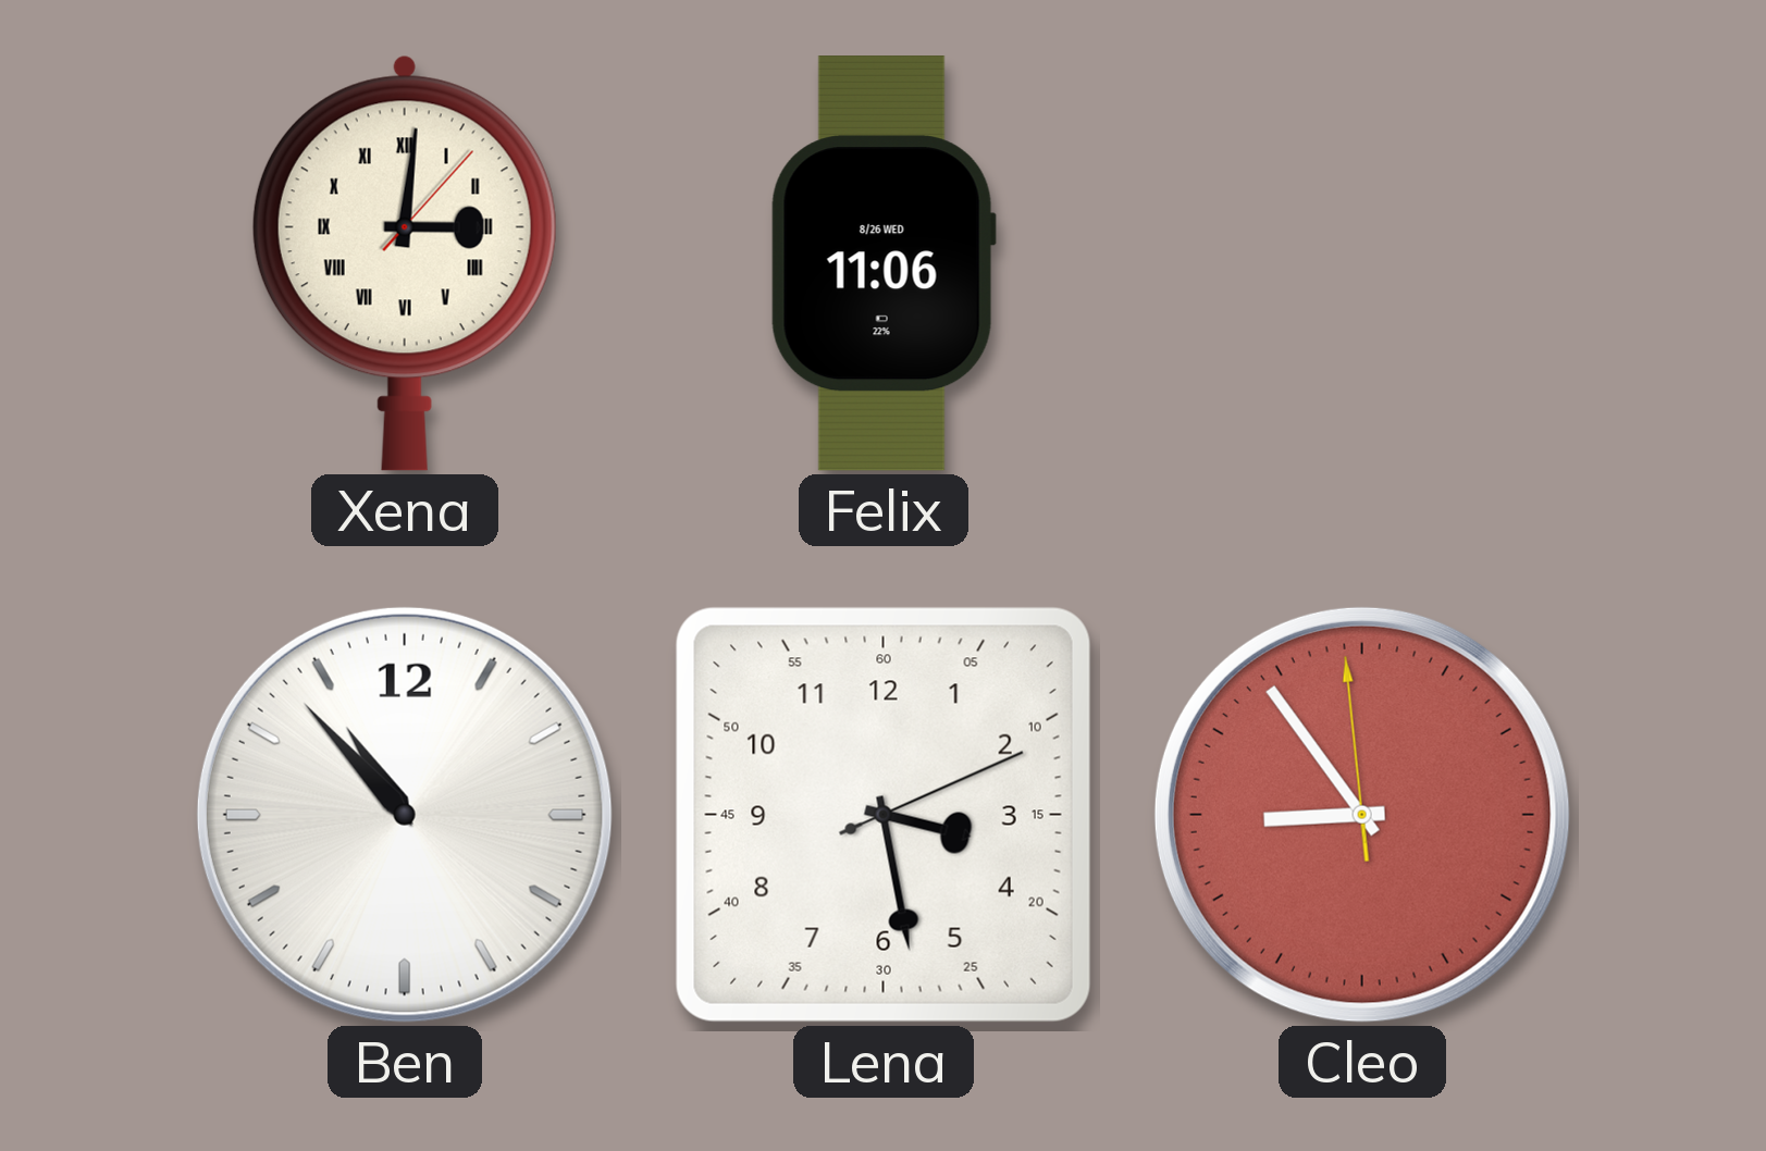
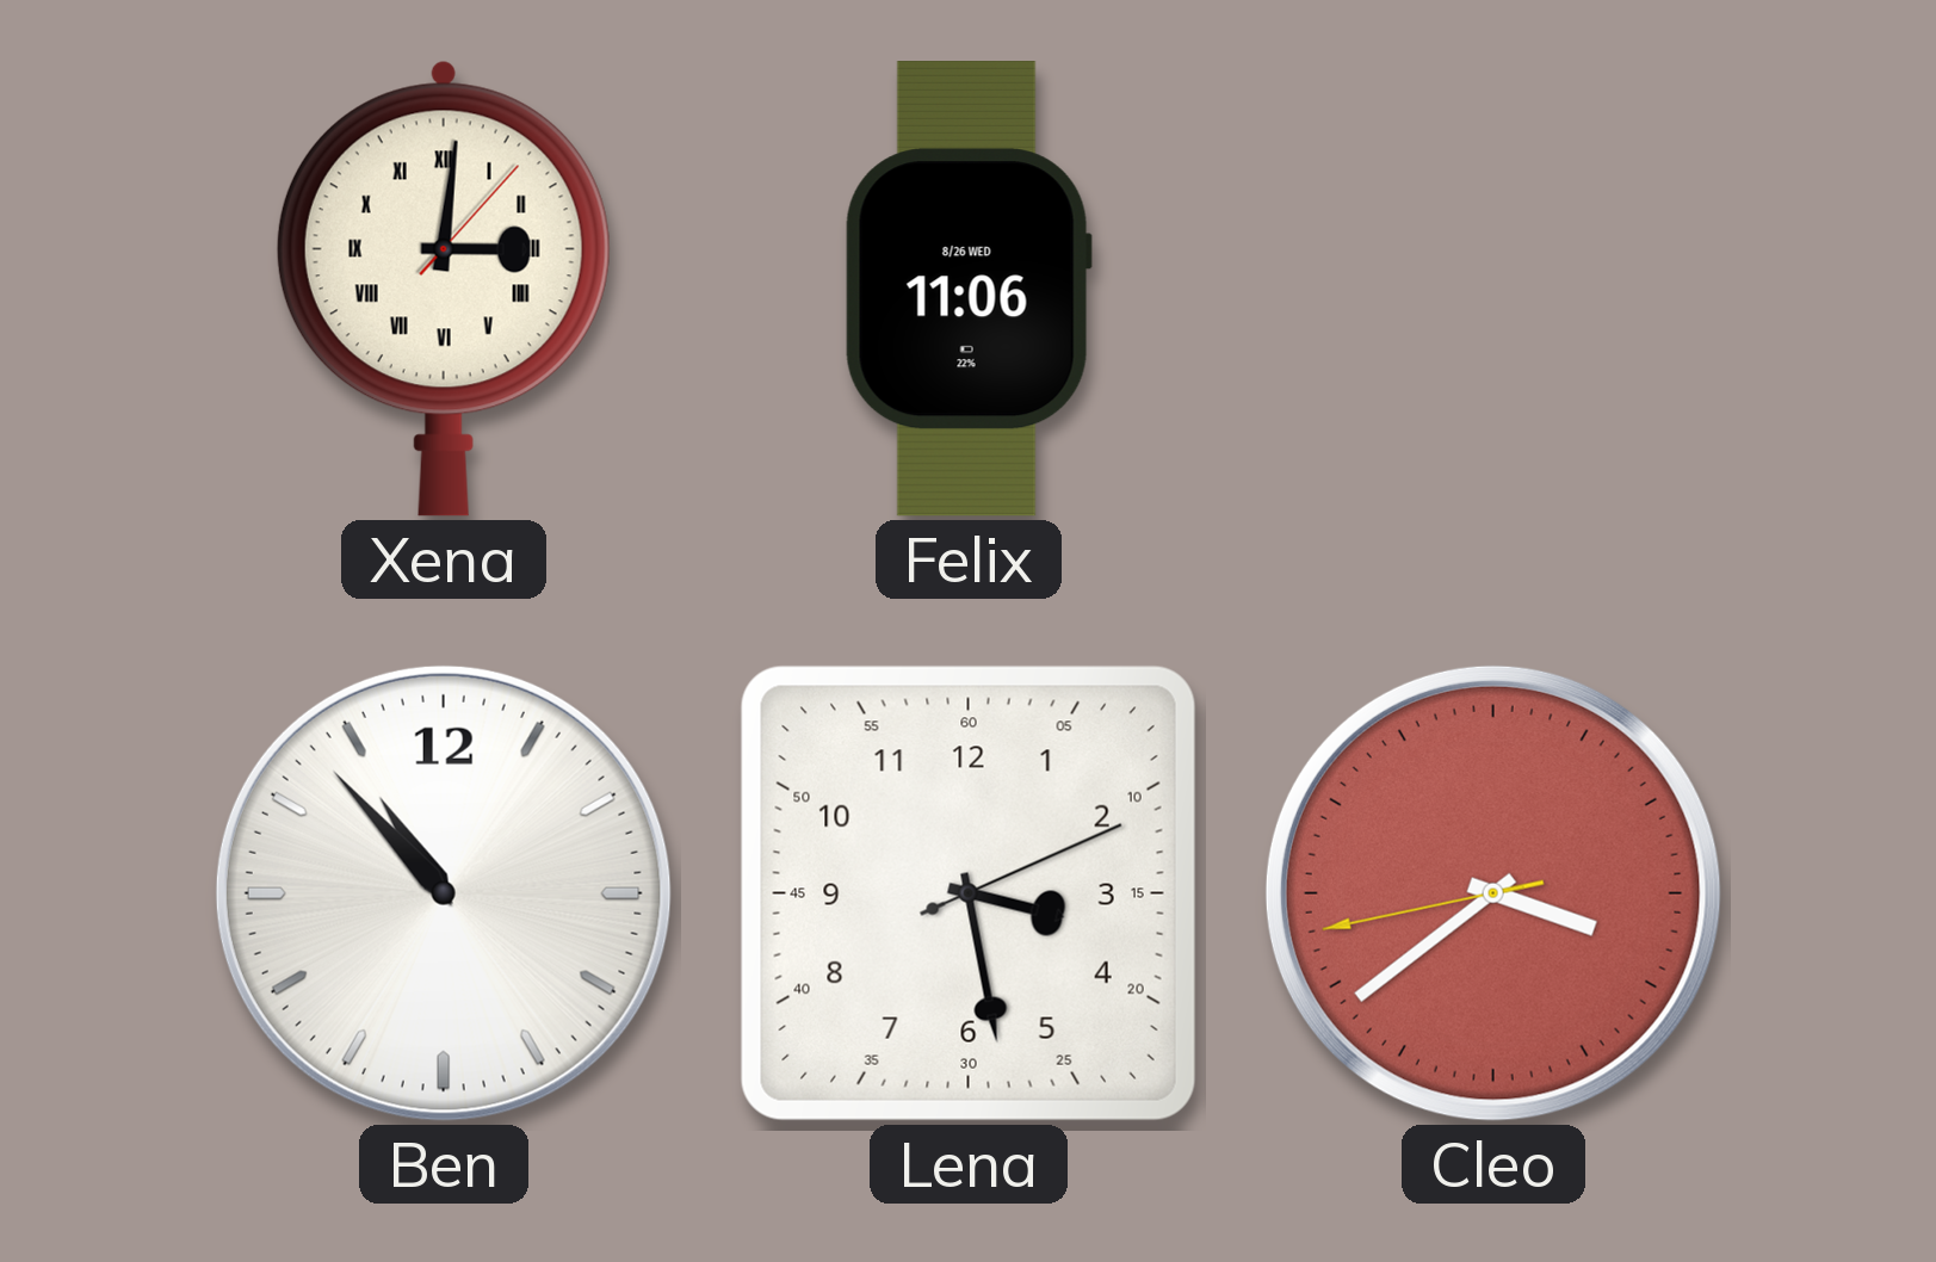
Cleo: 8:53 -> 3:38 (1493, 893)
